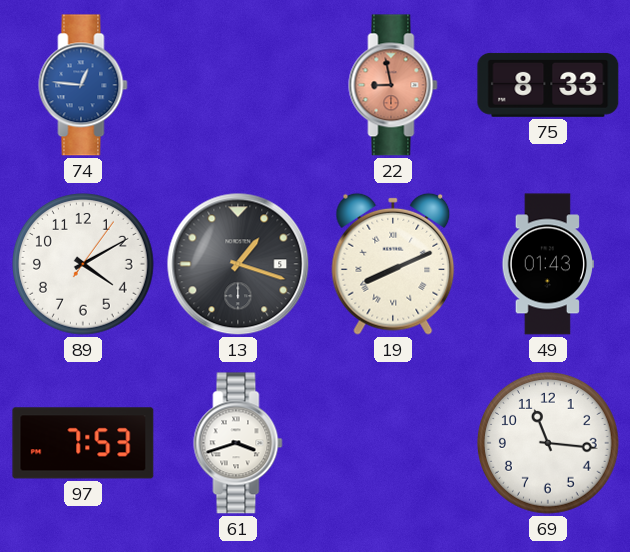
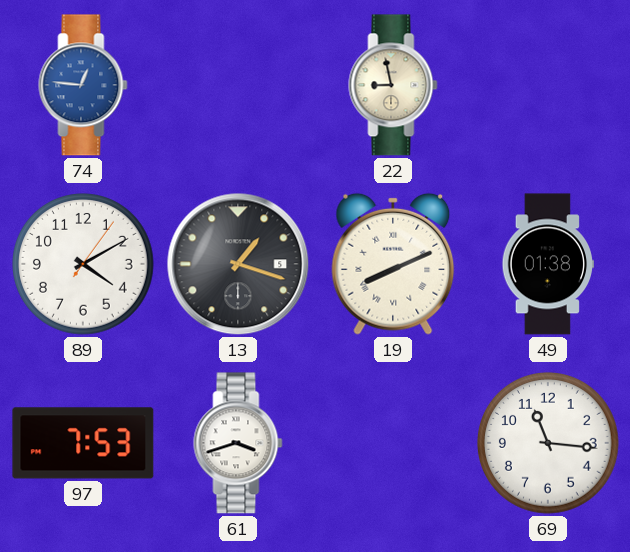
22 dial: salmon -> cream (393, 85)
75: 8:33 -> none (548, 85)
49: 01:43 -> 01:38 (547, 264)
